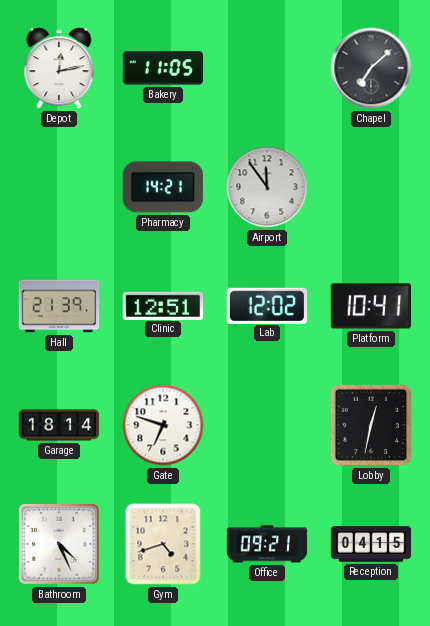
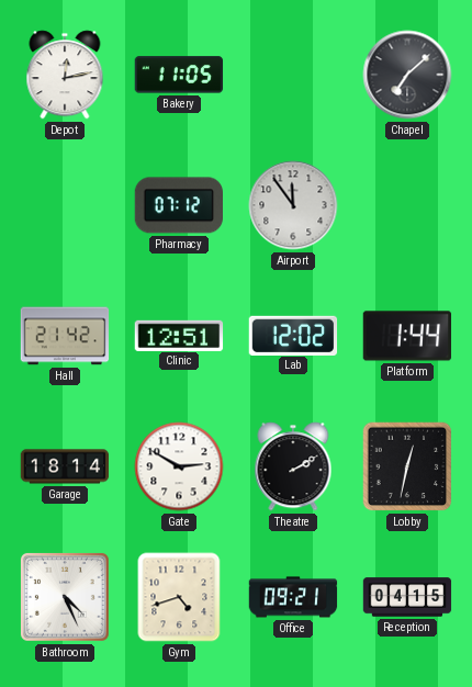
Pharmacy: 14:21 -> 07:12 (178, 205)
Hall: 21:39 -> 21:42 (65, 336)
Platform: 10:41 -> 1:44 (407, 336)
Gate: 6:48 -> 2:50 (179, 466)
Theatre: none -> 2:10 (293, 466)
